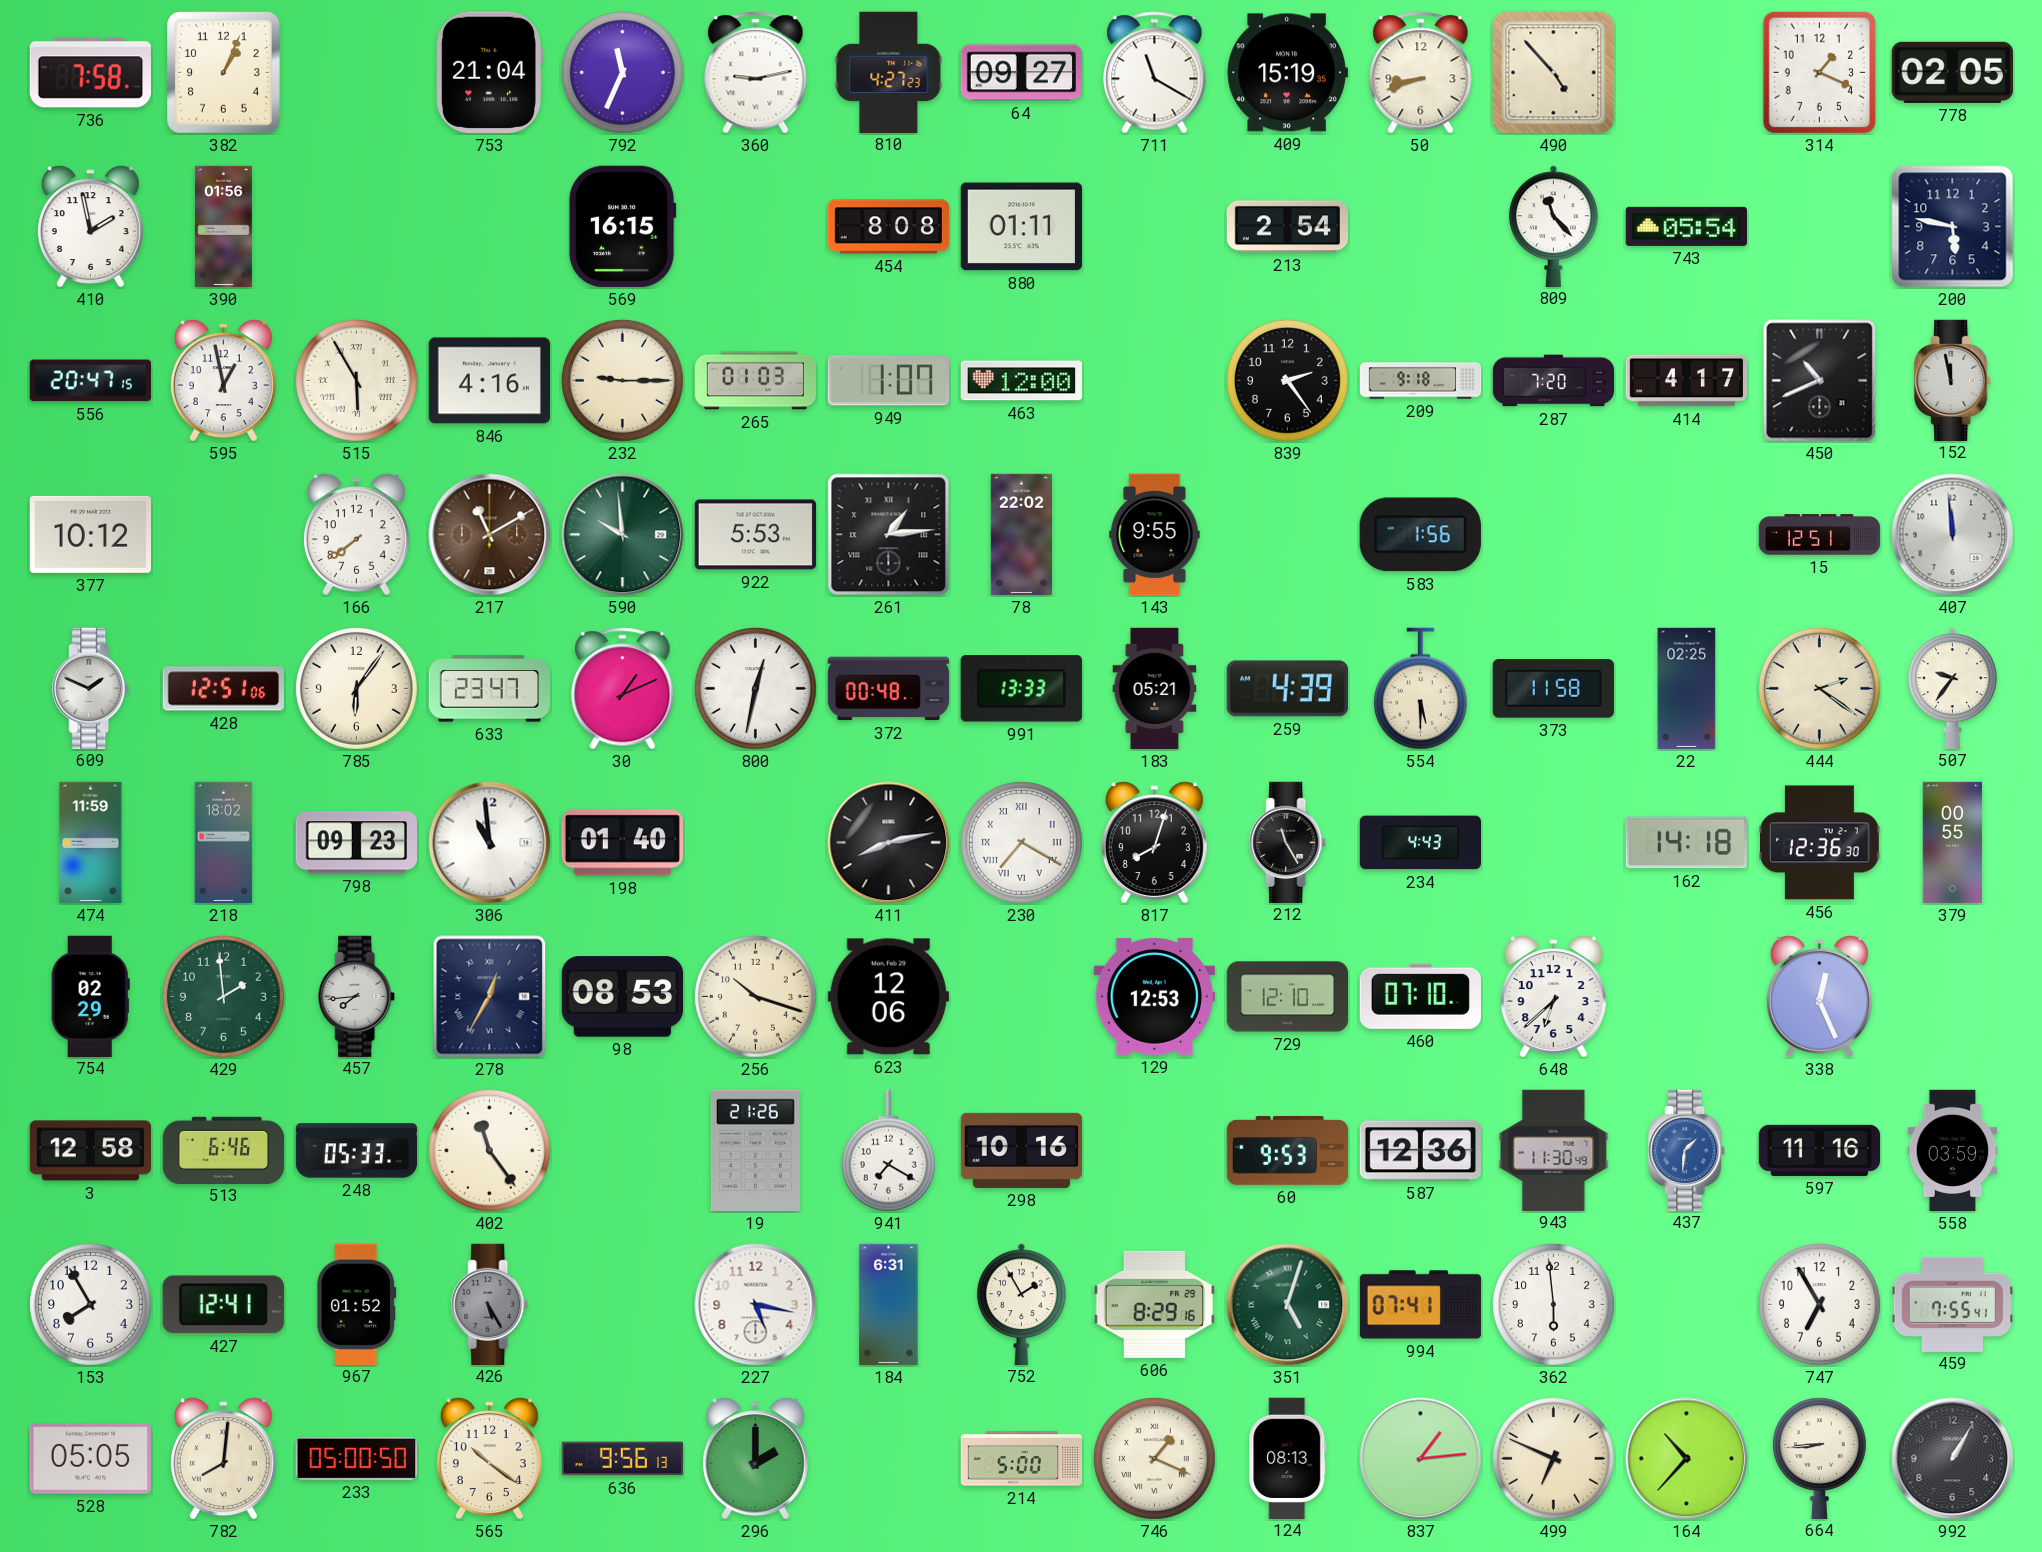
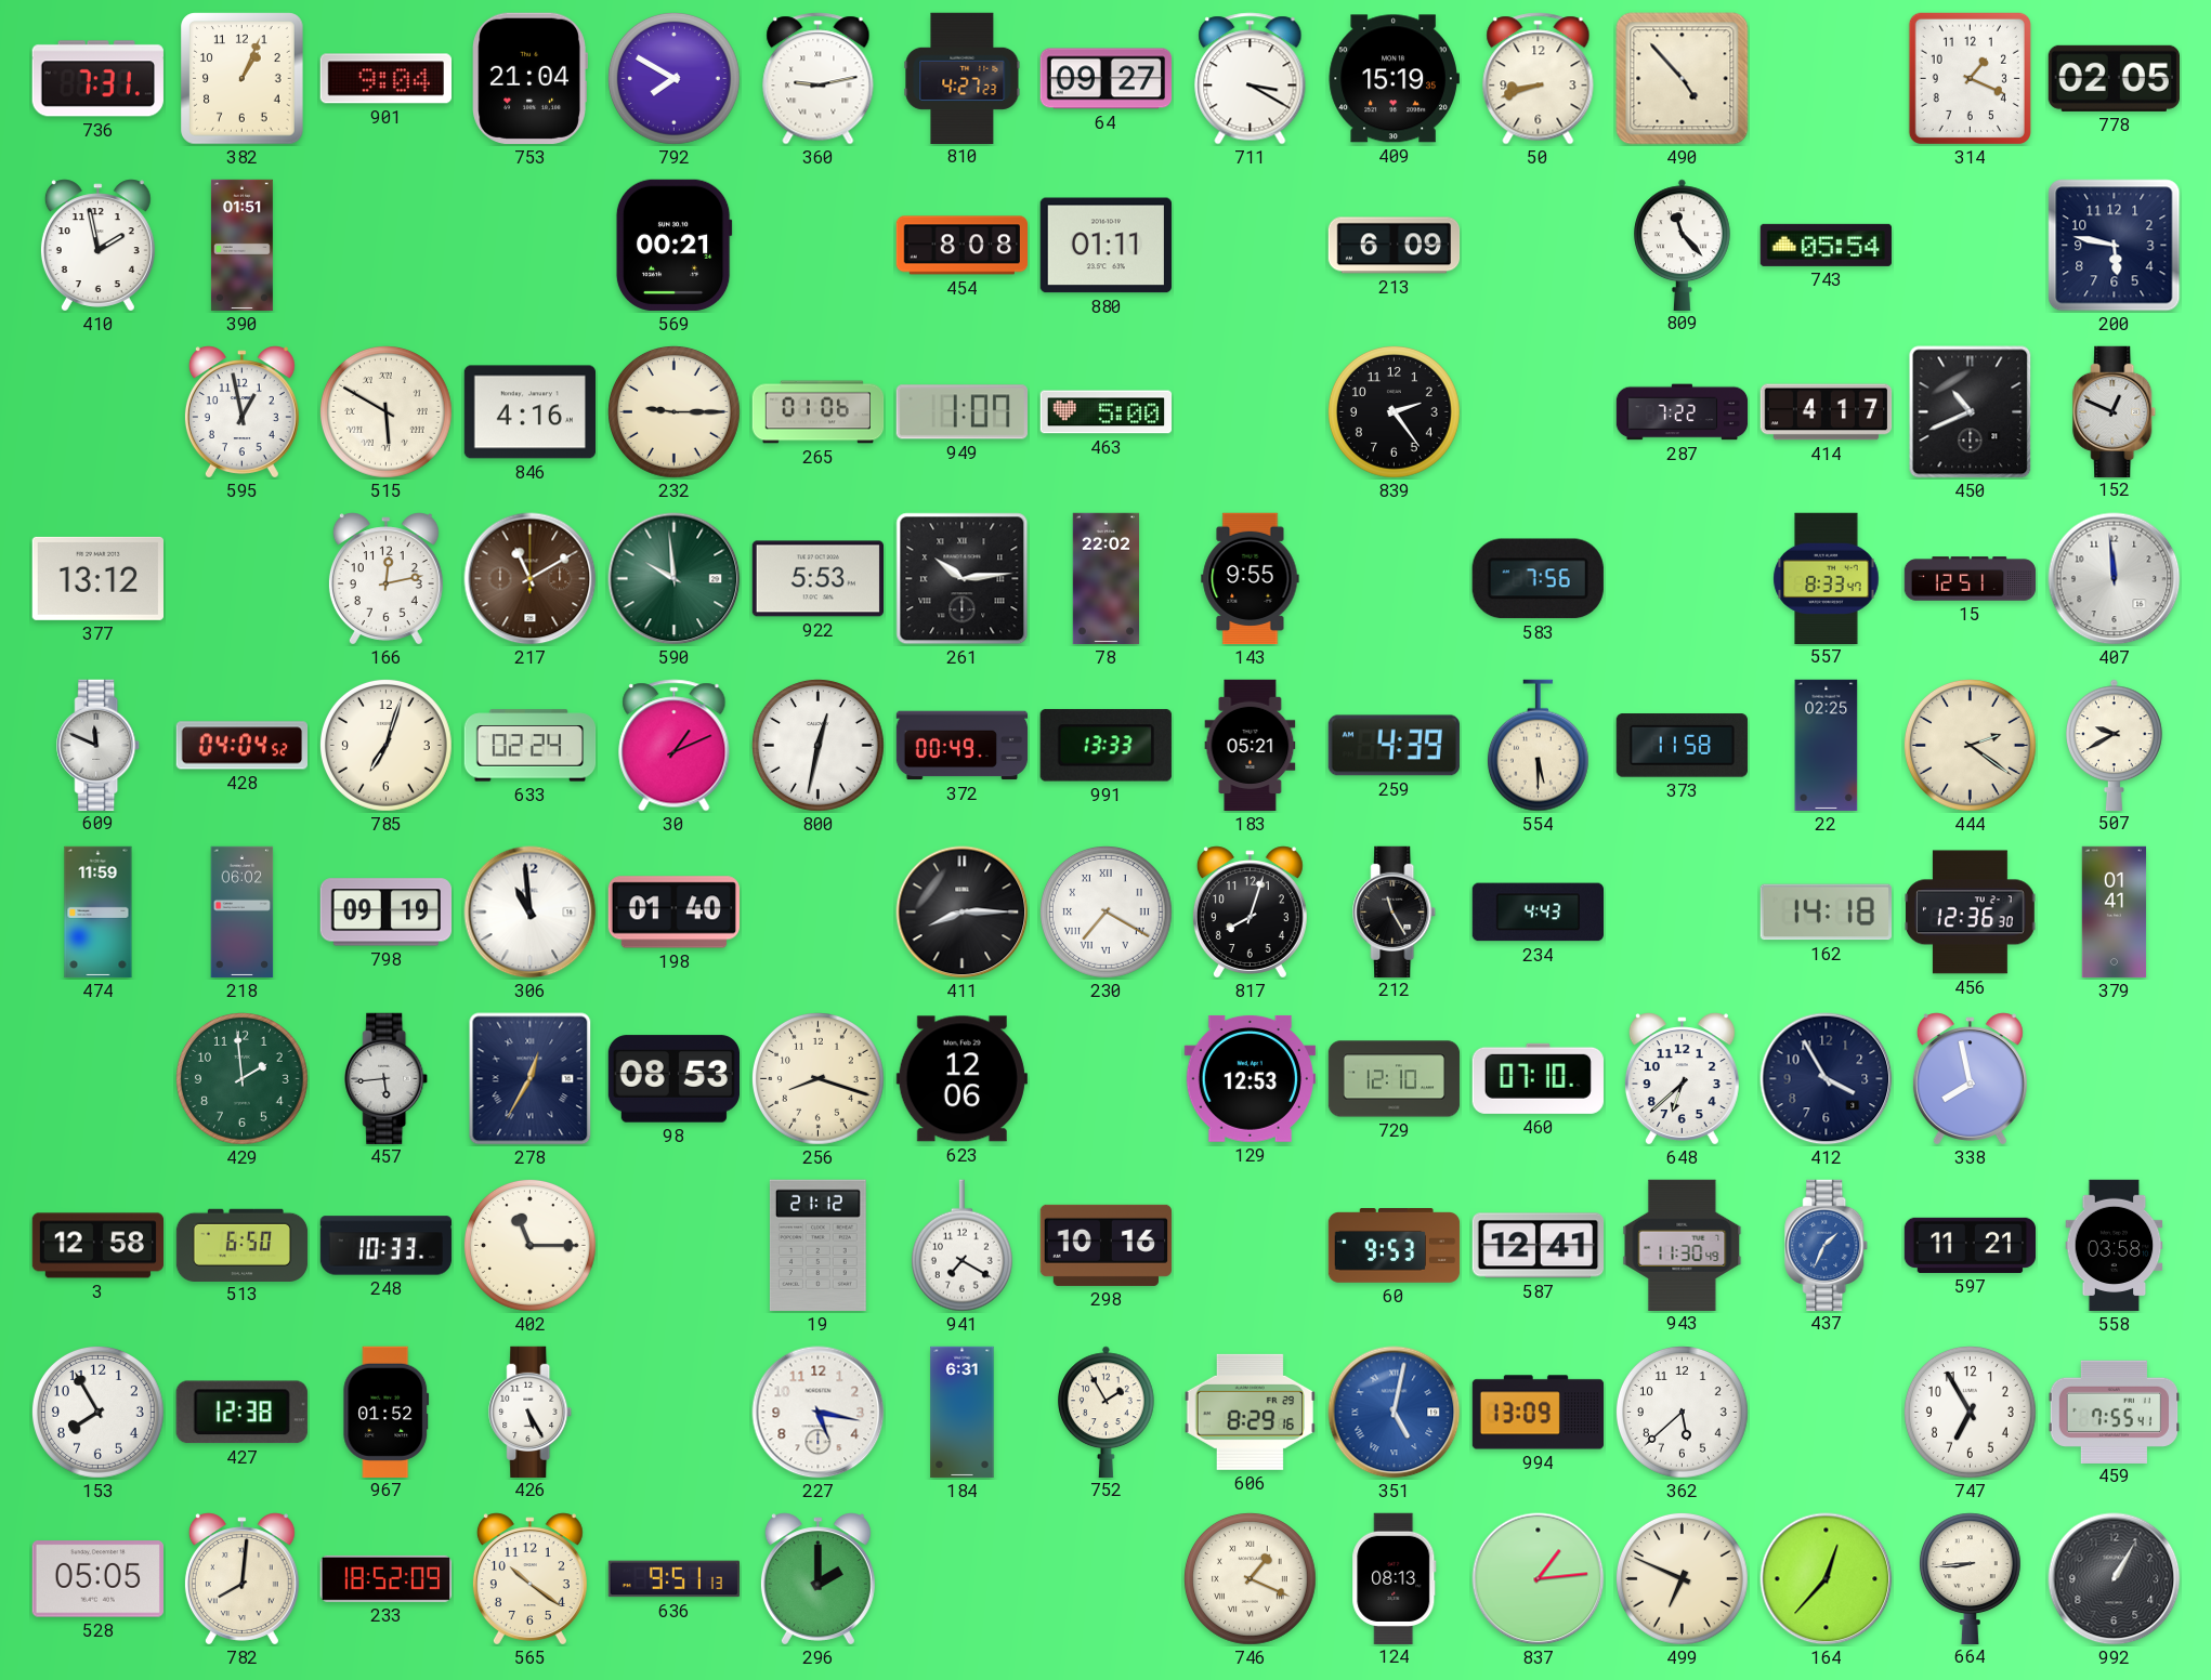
736: 7:58 -> 7:31 (97, 79)
901: none -> 9:04 (385, 79)
792: 11:34 -> 7:50 (673, 78)
711: 11:20 -> 3:20 (1251, 79)
390: 01:56 -> 01:51 (241, 246)
569: 16:15 -> 00:21 (673, 245)
213: 2:54 -> 6:09 (1395, 246)
556: 20:47 -> none (90, 381)
515: 5:55 -> 5:50 (385, 411)
265: 01:03 -> 01:06 (819, 412)
463: 12:00 -> 5:00 (1107, 412)
209: 9:18 -> none (1421, 381)
287: 7:20 -> 7:22 (1683, 412)
152: 11:58 -> 12:49 (2115, 411)
377: 10:12 -> 13:12 (97, 578)
166: 7:39 -> 12:13 (385, 579)
261: 1:14 -> 10:14 (963, 579)
583: 1:56 -> 7:56 (1538, 579)
557: none -> 8:33 (1827, 578)
609: 1:49 -> 11:49 (99, 745)
428: 12:51 -> 04:04 (241, 746)
785: 6:06 -> 7:03 (385, 745)
633: 23:47 -> 02:24 (531, 746)
372: 00:48 -> 00:49 (963, 746)
507: 9:36 -> 9:40 (2115, 745)
218: 18:02 -> 06:02 (243, 913)
798: 09:23 -> 09:19 (385, 913)
411: 8:13 -> 8:15 (963, 913)
379: 00:55 -> 01:41 (2115, 913)
754: 02:29 -> none (90, 996)
457: 7:44 -> 5:44 (387, 1078)
256: 10:18 -> 8:18 (817, 1078)
412: none -> 3:55 (1827, 1079)
338: 12:26 -> 7:58 (1970, 1079)
513: 6:46 -> 6:50 (243, 1245)
248: 05:33 -> 10:33 (387, 1246)
402: 11:24 -> 11:15 (529, 1245)
19: 21:26 -> 21:12 (817, 1245)
587: 12:36 -> 12:41 (1538, 1246)
437: 1:31 -> 1:34 (1827, 1245)
597: 11:16 -> 11:21 (1971, 1245)
558: 03:59 -> 03:58 (2115, 1246)
427: 12:41 -> 12:38 (241, 1413)
426 dial: grey -> white (531, 1412)
351: 5:03 -> 5:02 (1395, 1413)
351 dial: green -> blue (1395, 1413)
994: 07:41 -> 13:09 (1539, 1413)
362: 5:59 -> 5:38 (1682, 1412)
233: 05:00 -> 18:52 (385, 1578)
636: 9:56 -> 9:51 (675, 1579)
214: 5:00 -> none (1022, 1459)
164: 10:37 -> 12:37 (1827, 1579)
